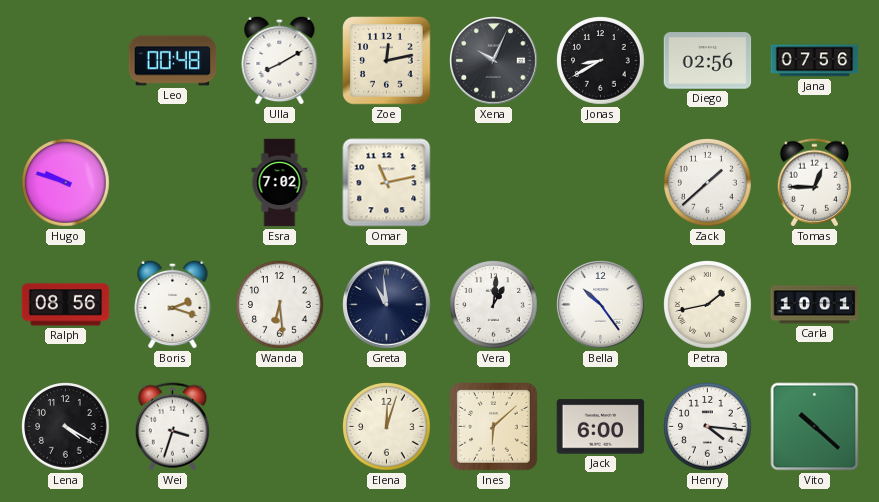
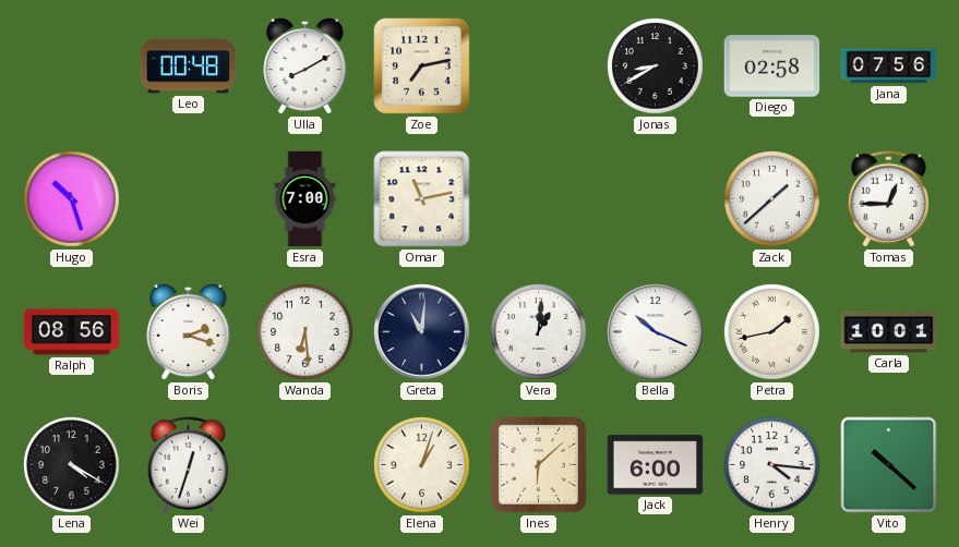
Zoe: 12:13 -> 7:13 (422, 66)
Xena: 10:04 -> none (494, 61)
Diego: 02:56 -> 02:58 (772, 66)
Hugo: 9:48 -> 10:27 (72, 199)
Esra: 7:02 -> 7:00 (305, 199)
Greta: 10:59 -> 11:01 (422, 332)
Bella: 10:24 -> 10:19 (656, 332)
Wei: 3:33 -> 12:33 (188, 465)
Elena: 12:03 -> 1:03 (422, 465)
